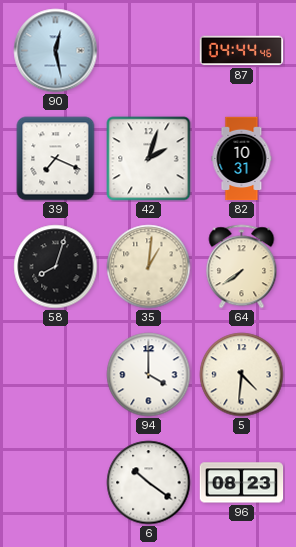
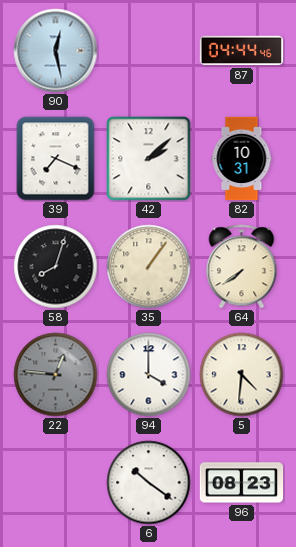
42: 2:03 -> 2:08 (149, 159)
35: 1:01 -> 1:06 (149, 267)
22: none -> 12:46 (56, 375)
